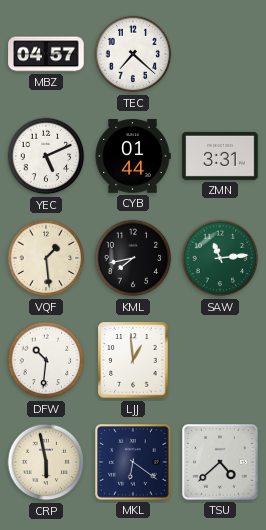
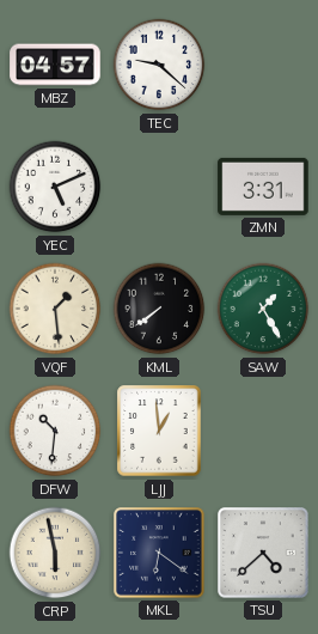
TEC: 7:22 -> 9:22 (159, 65)
CYB: 01:44 -> none (133, 156)
KML: 7:43 -> 7:39 (159, 309)
SAW: 11:14 -> 1:25 (263, 309)
